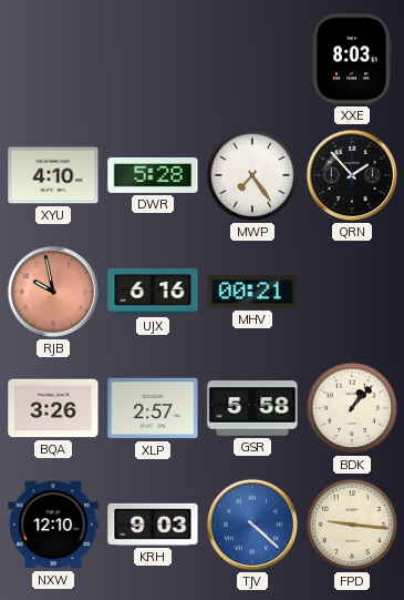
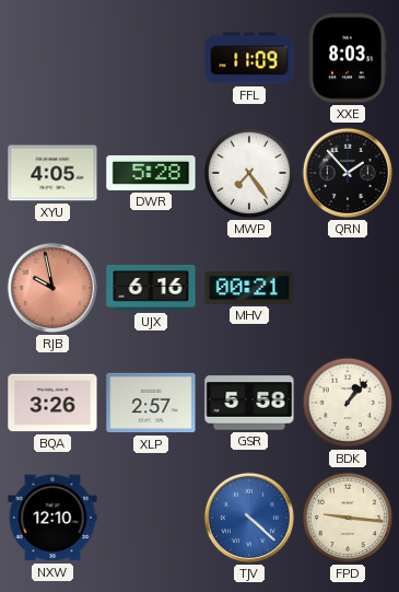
FFL: none -> 11:09 (249, 58)
XYU: 4:10 -> 4:05 (52, 173)
KRH: 9:03 -> none (153, 525)
